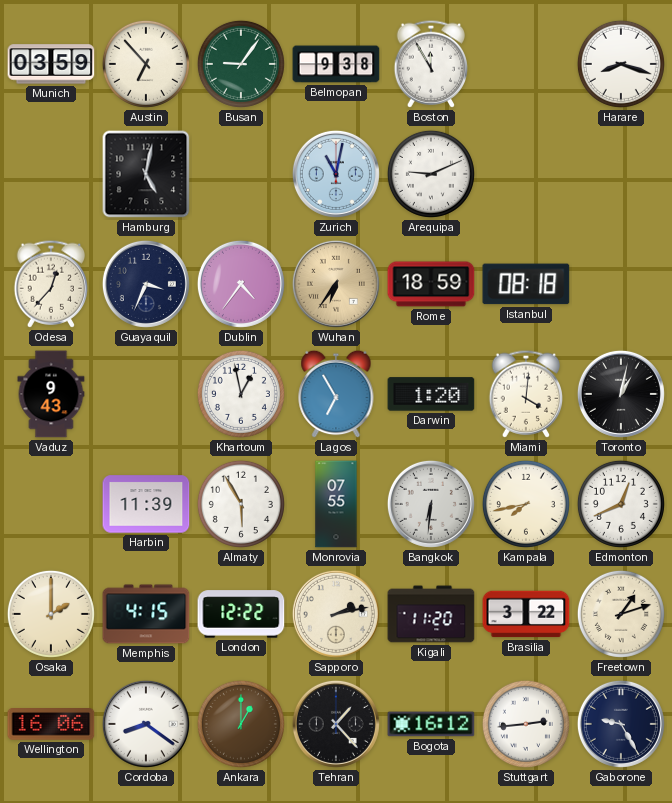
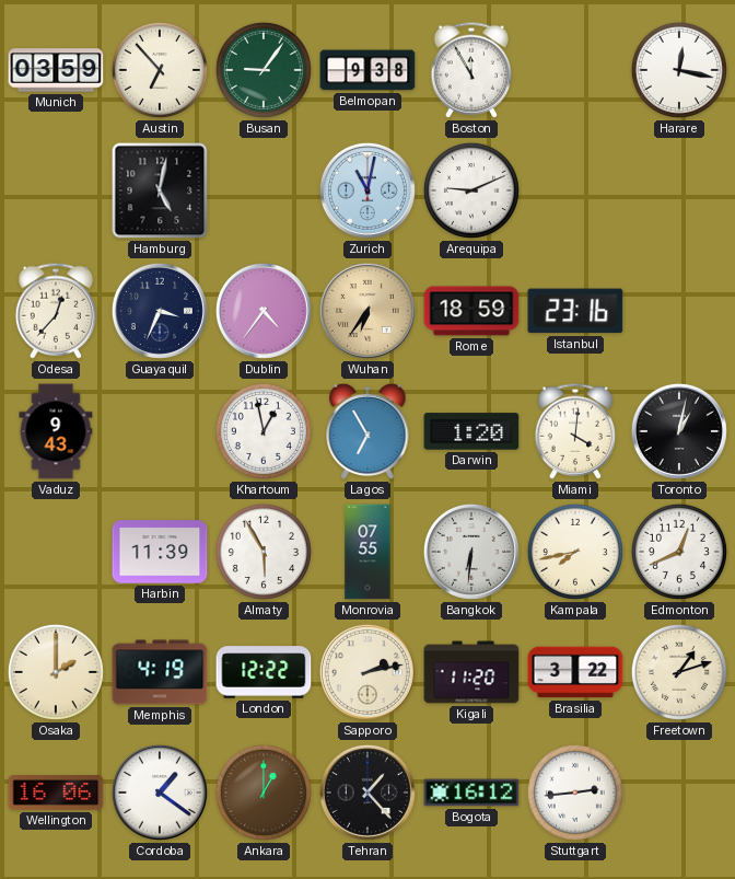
Harare: 8:18 -> 12:17 (679, 70)
Istanbul: 08:18 -> 23:16 (575, 311)
Memphis: 4:15 -> 4:19 (160, 672)
Cordoba: 8:21 -> 1:21 (160, 793)
Gaborone: 9:25 -> none (621, 724)
